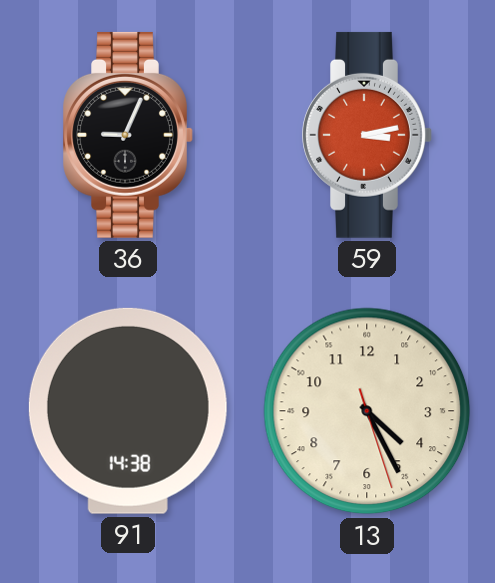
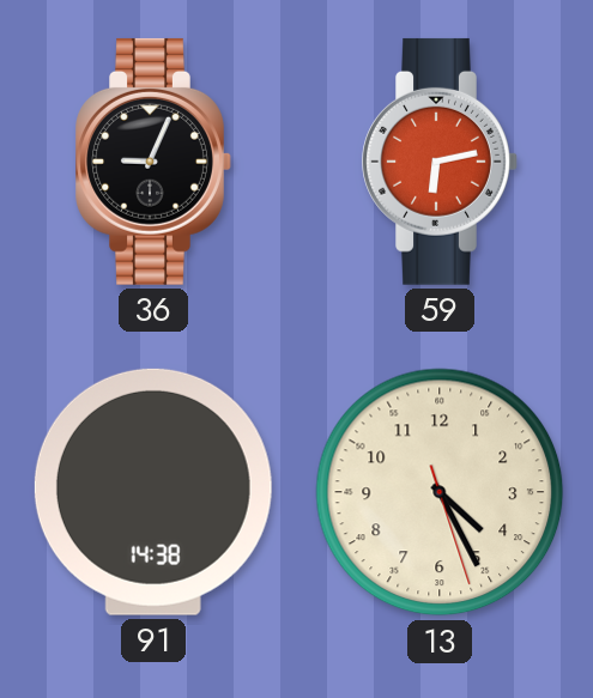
59: 3:13 -> 6:13 (440, 162)
